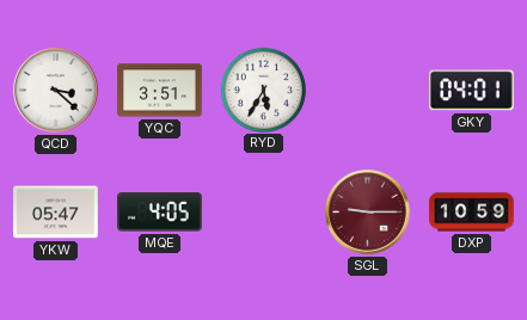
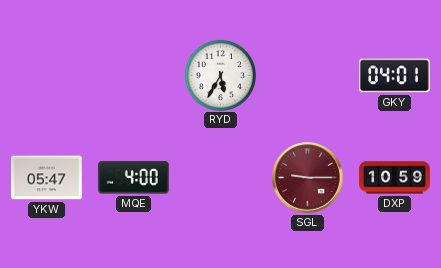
QCD: 3:22 -> none (56, 91)
YQC: 3:51 -> none (160, 91)
MQE: 4:05 -> 4:00 (134, 178)
